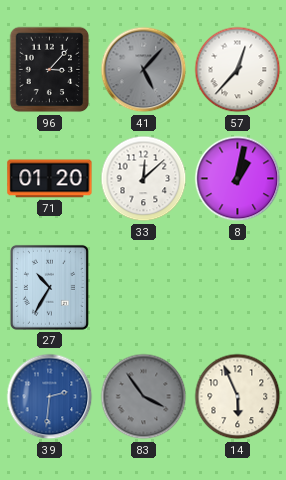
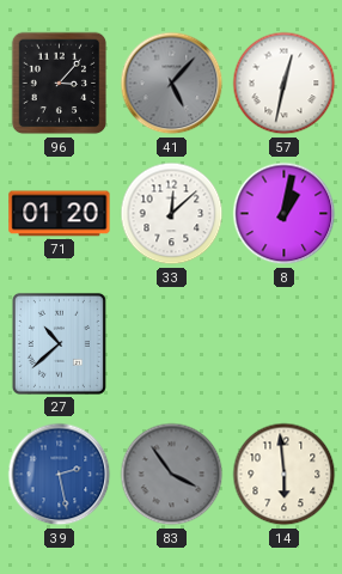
57: 12:37 -> 12:32 (285, 84)
27: 10:35 -> 10:38 (59, 343)
39: 2:31 -> 2:28 (60, 475)
14: 5:56 -> 5:59 (285, 475)
